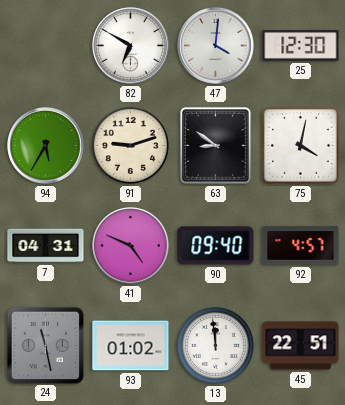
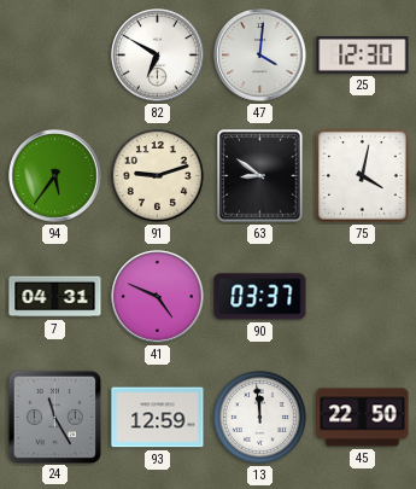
94: 5:35 -> 5:36 (55, 176)
90: 09:40 -> 03:37 (260, 297)
92: 4:57 -> none (301, 246)
24: 11:28 -> 11:25 (54, 417)
93: 01:02 -> 12:59 (158, 418)
45: 22:51 -> 22:50 (363, 418)
